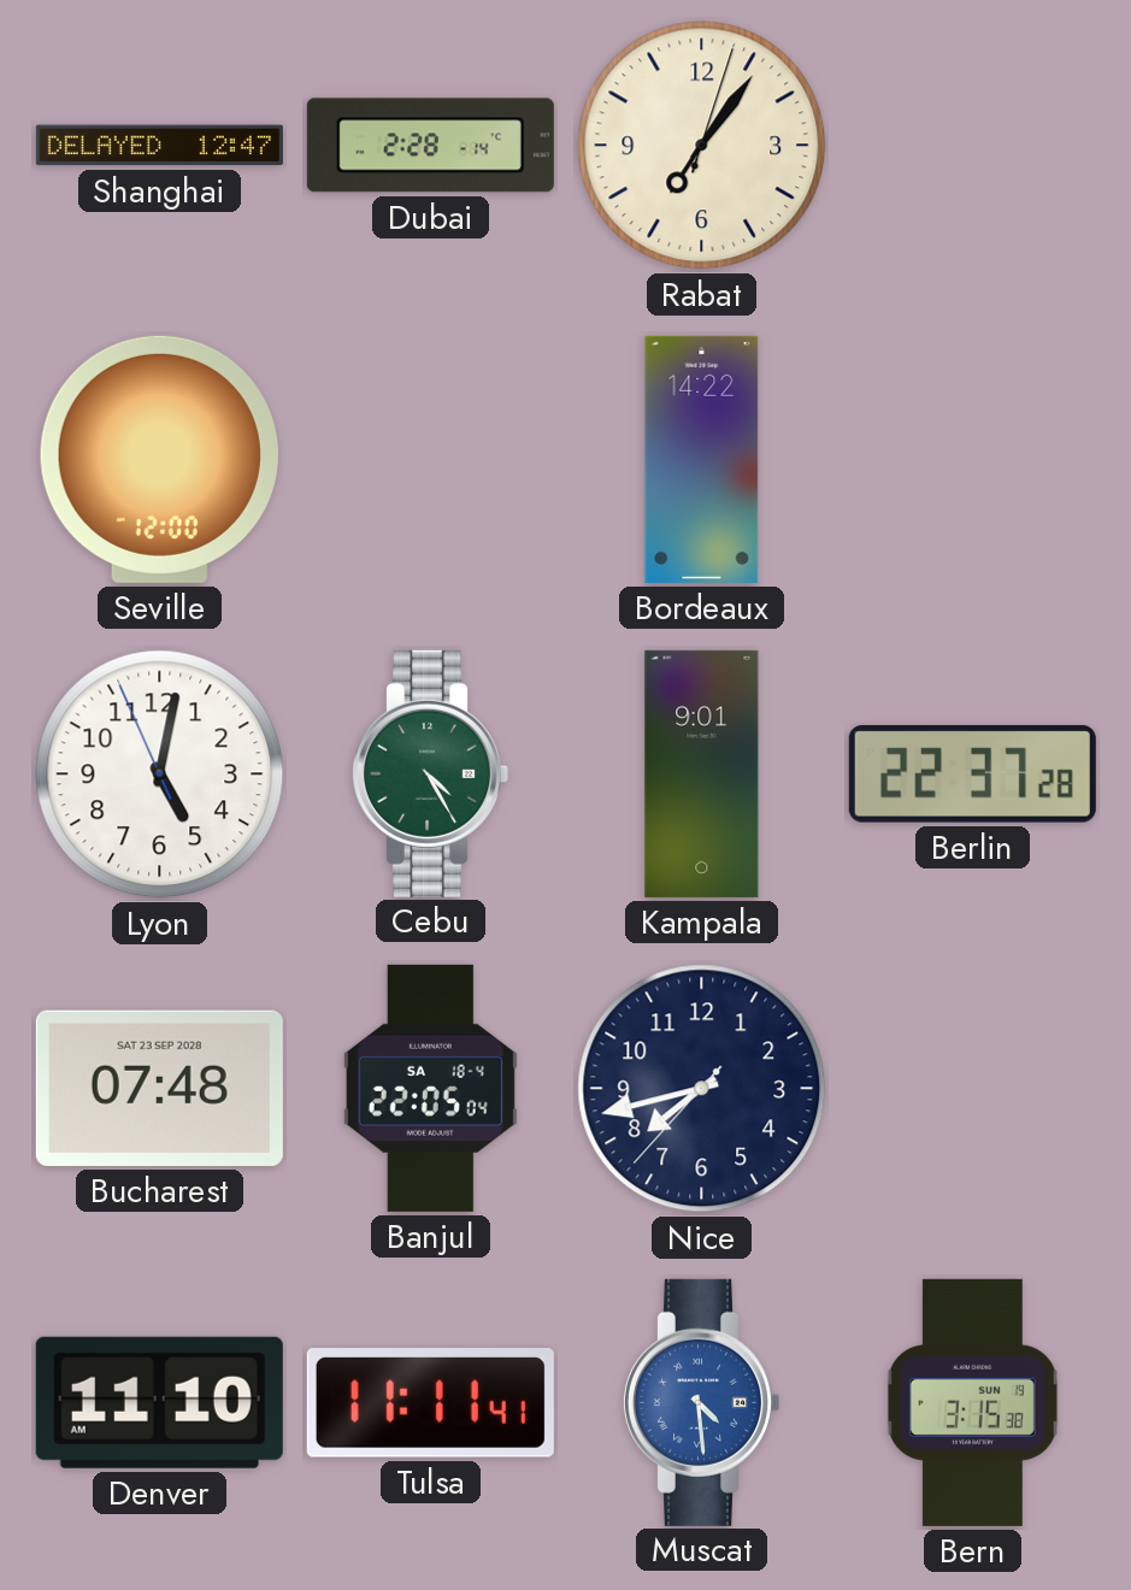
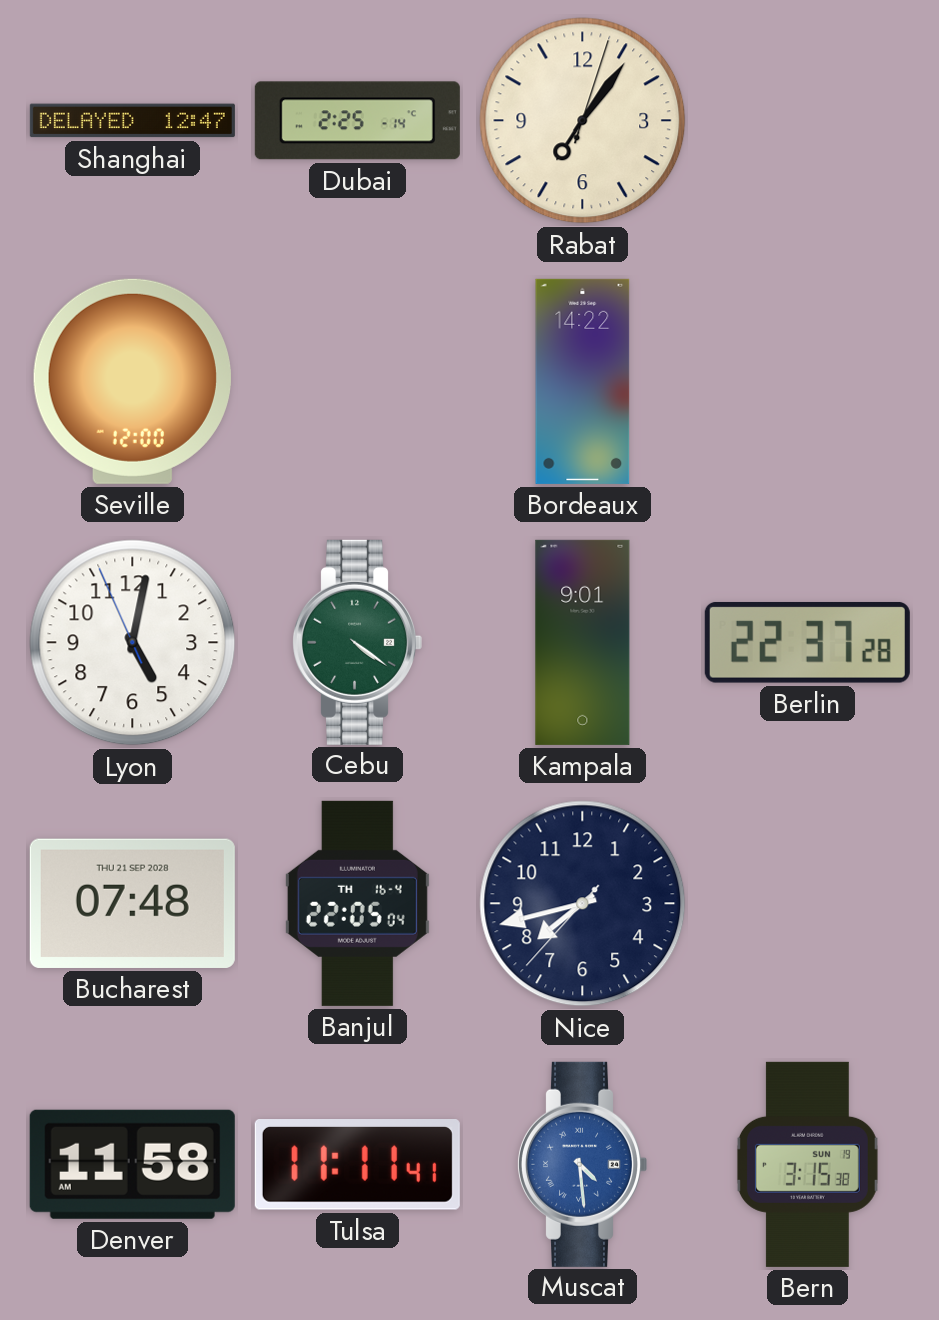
Dubai: 2:28 -> 2:25 (357, 121)
Cebu: 4:25 -> 4:21 (356, 642)
Bucharest date: SAT 23 SEP 2028 -> THU 21 SEP 2028 (132, 903)
Banjul date: SA 18-4 -> TH 16-4 (357, 903)
Denver: 11:10 -> 11:58 (132, 1164)
